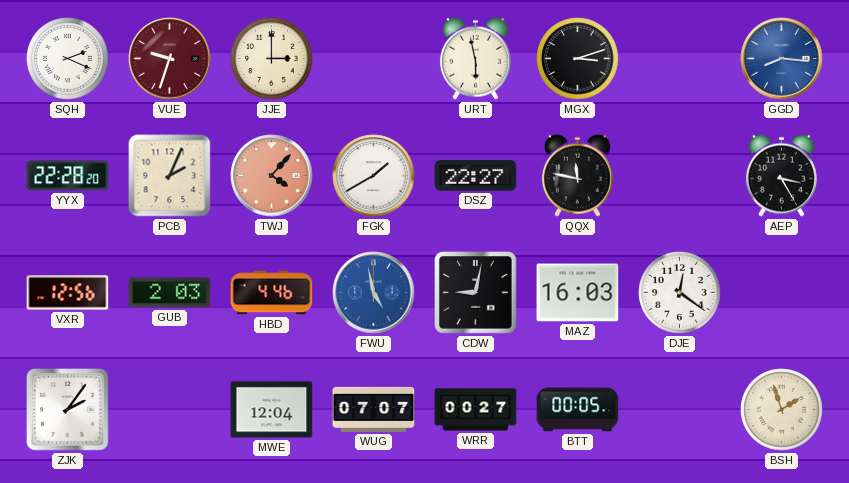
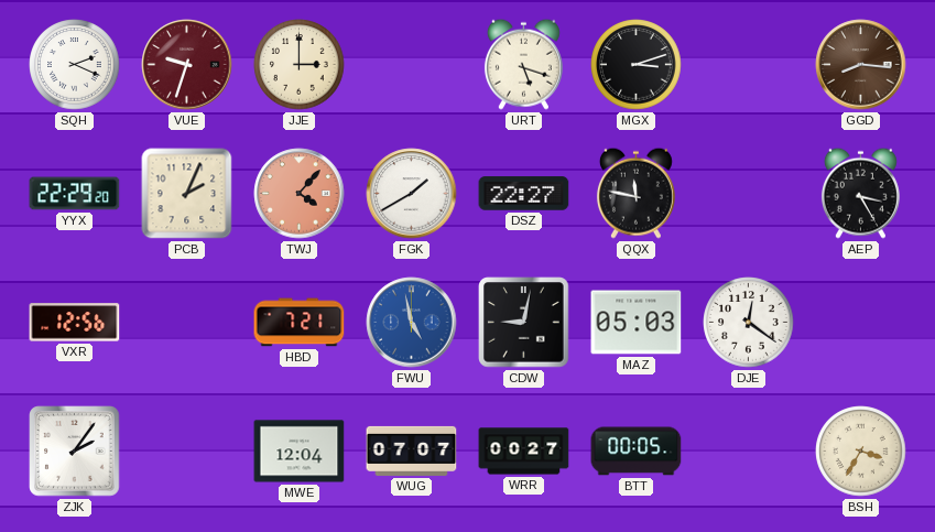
URT: 5:58 -> 5:18 (523, 64)
GGD dial: blue -> brown (861, 65)
YYX: 22:28 -> 22:29 (75, 194)
GUB: 2:03 -> none (170, 293)
HBD: 4:46 -> 7:21 (300, 323)
MAZ: 16:03 -> 05:03 (637, 323)
BSH: 1:57 -> 3:35 (861, 452)
